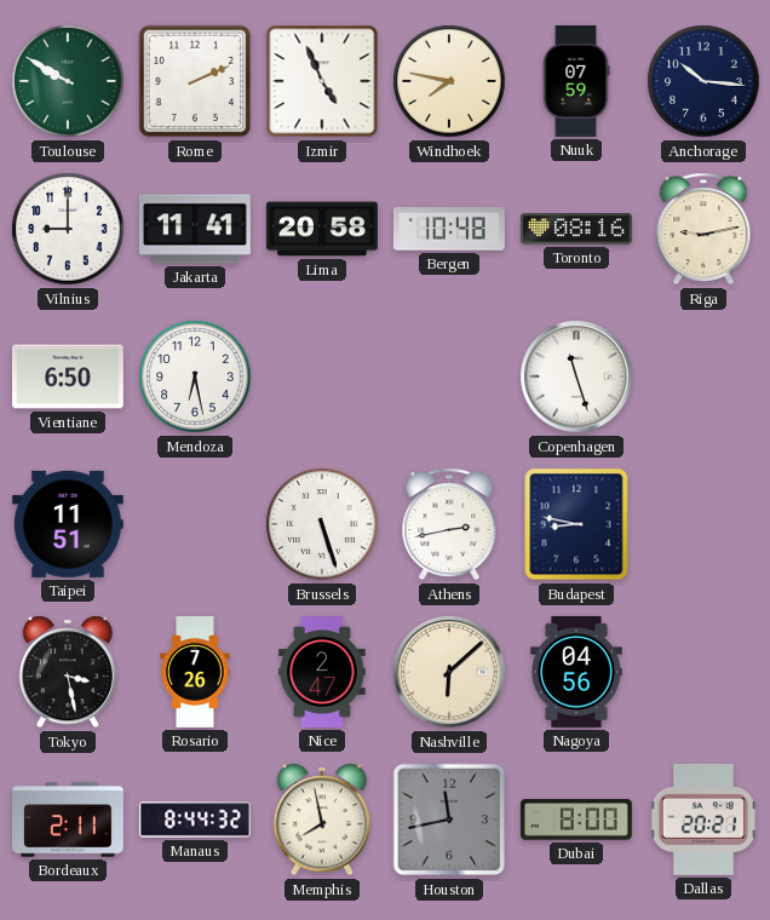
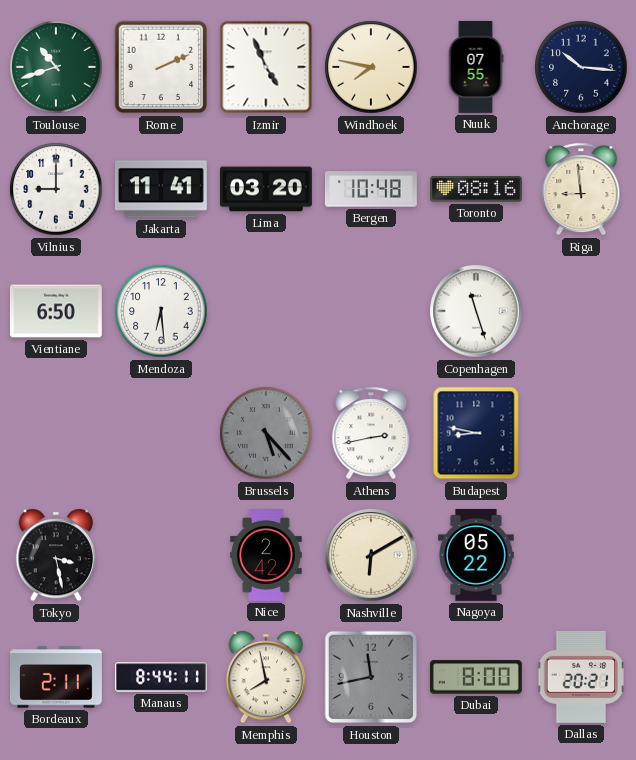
Toulouse: 9:50 -> 10:42 (56, 67)
Nuuk: 07:59 -> 07:55 (476, 67)
Lima: 20:58 -> 03:20 (267, 189)
Riga: 9:13 -> 8:59 (581, 189)
Mendoza: 6:28 -> 6:29 (161, 311)
Taipei: 11:51 -> none (68, 524)
Brussels: 5:27 -> 5:23 (266, 433)
Brussels dial: white -> grey (266, 433)
Rosario: 7:26 -> none (195, 673)
Nice: 2:47 -> 2:42 (266, 556)
Nashville: 6:08 -> 6:10 (371, 555)
Nagoya: 04:56 -> 05:22 (477, 555)
Manaus: 8:44:32 -> 8:44:11 (162, 677)
